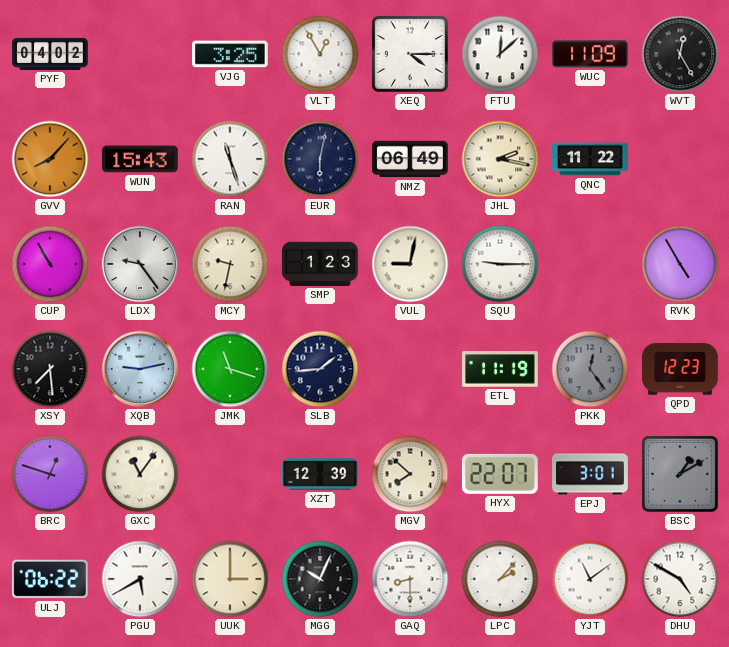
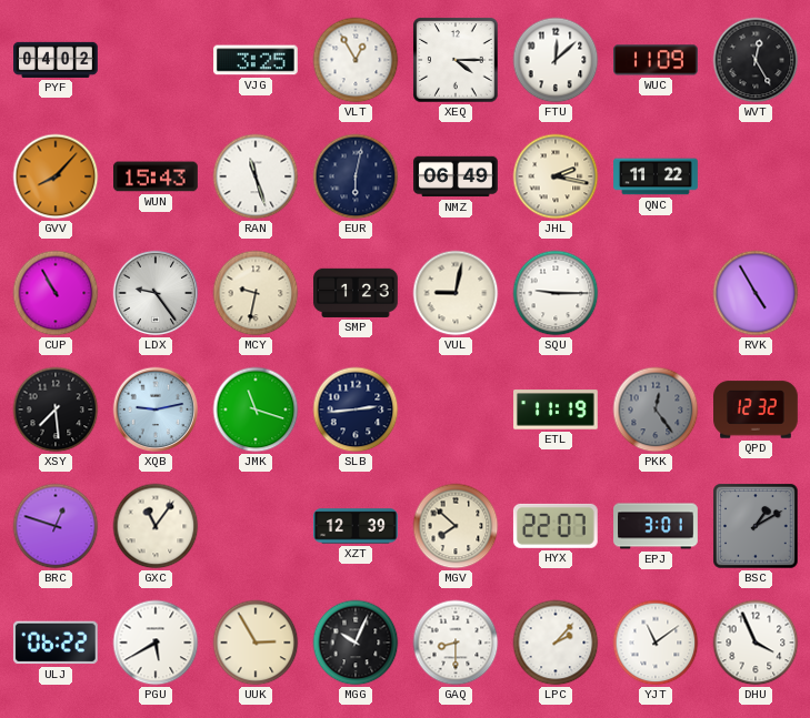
SLB: 1:44 -> 2:44 (356, 409)
QPD: 12:23 -> 12:32 (757, 409)
UUK: 3:00 -> 2:55 (256, 643)
DHU: 4:50 -> 3:56 (756, 643)
